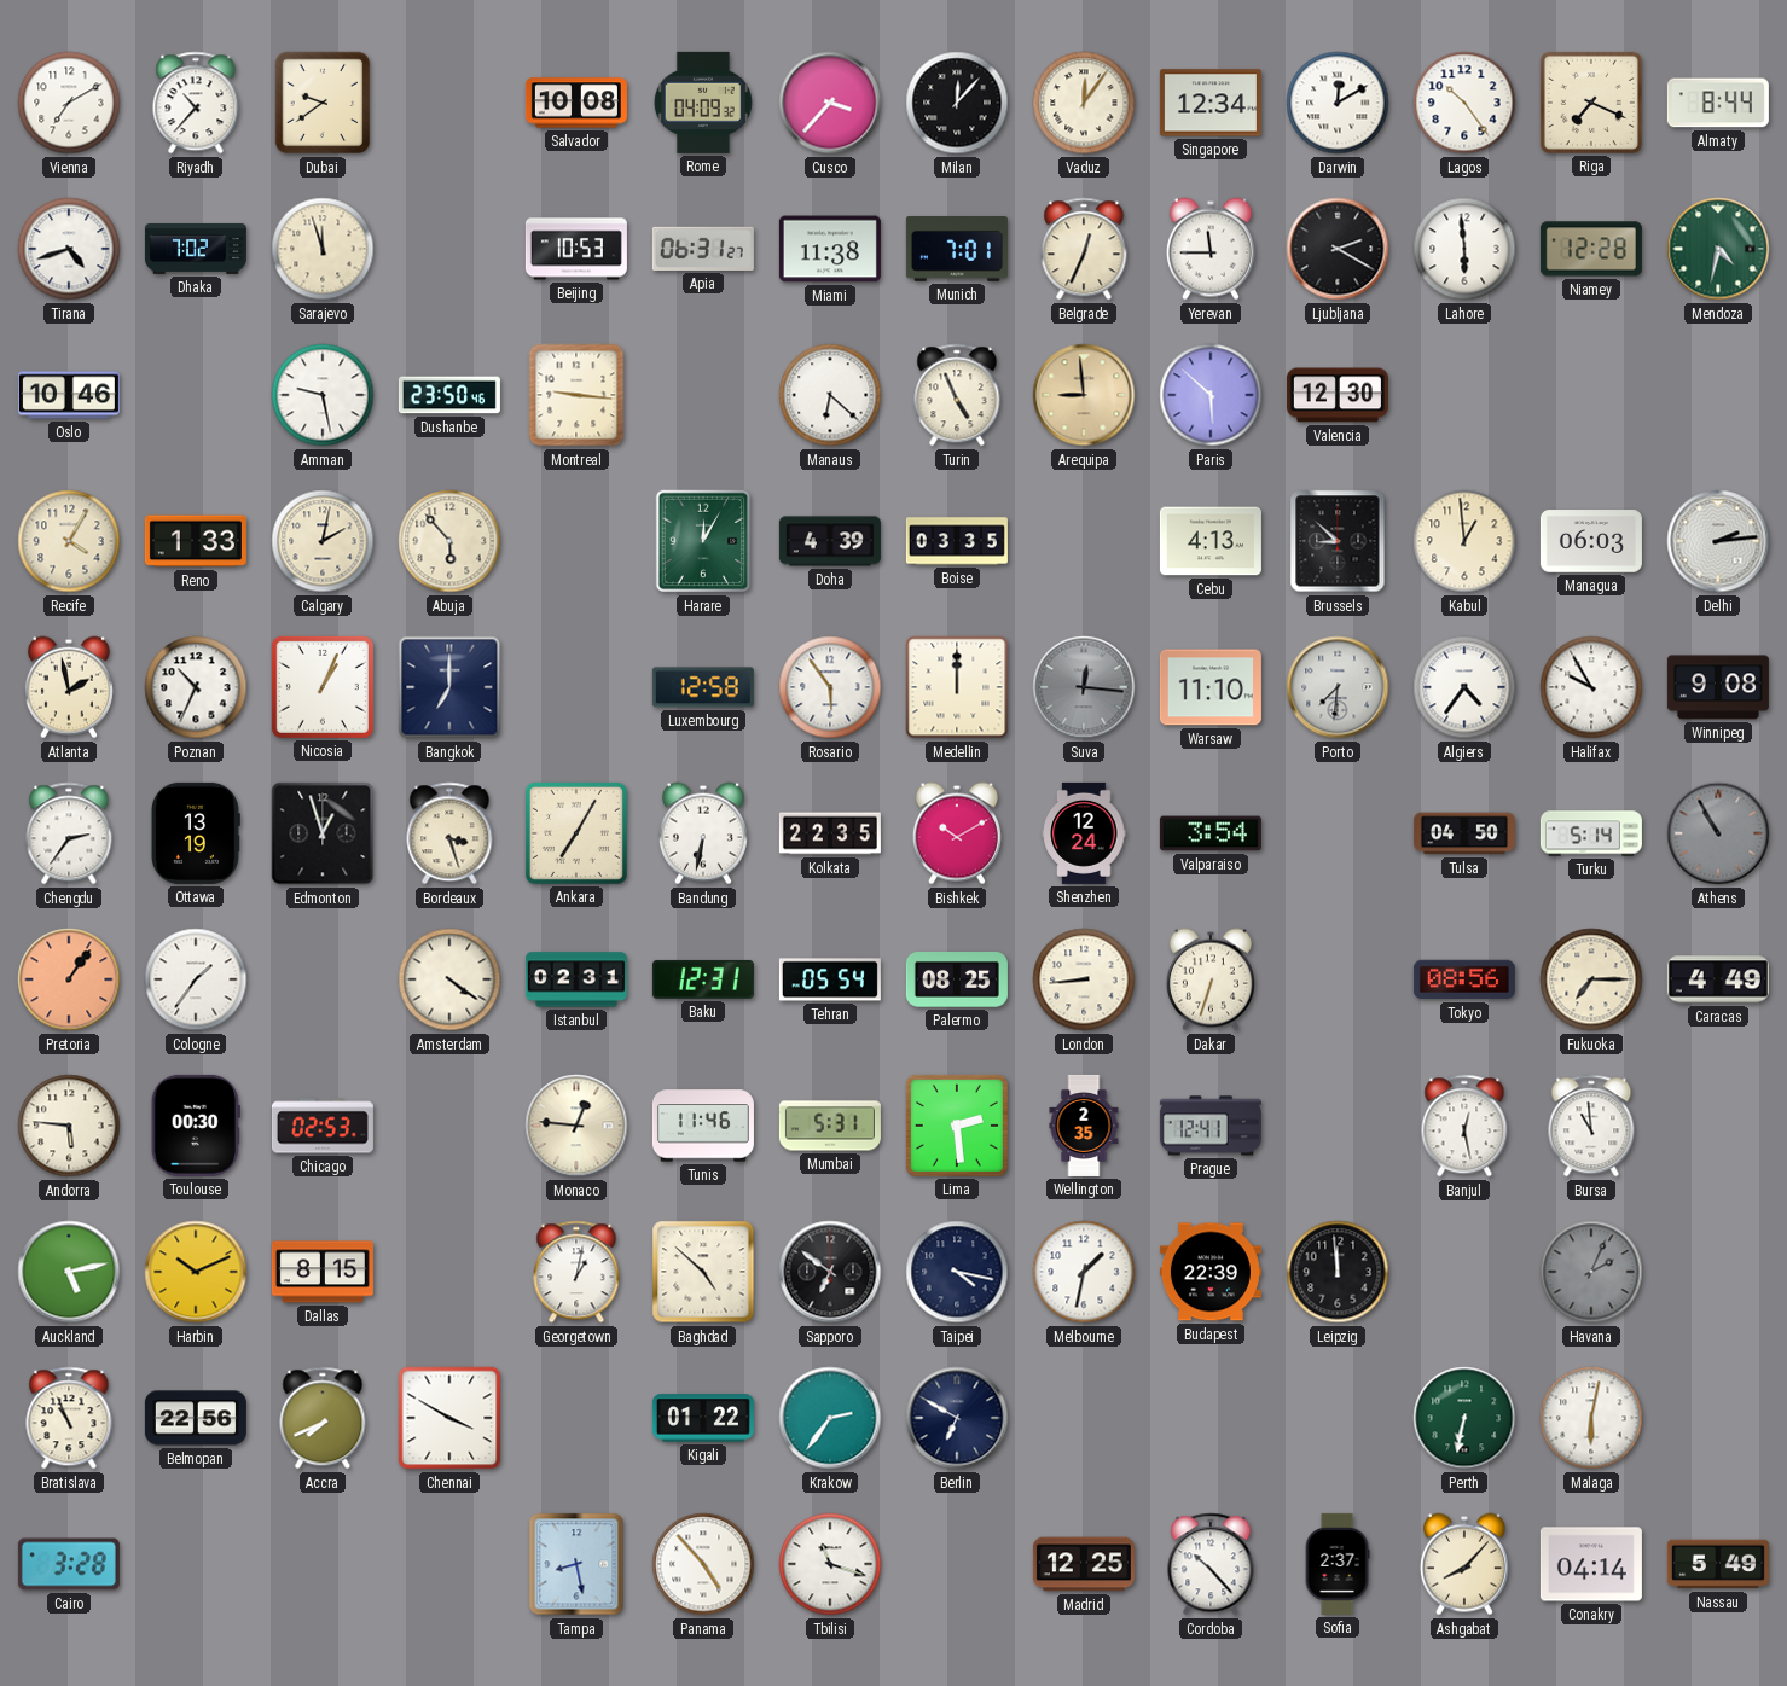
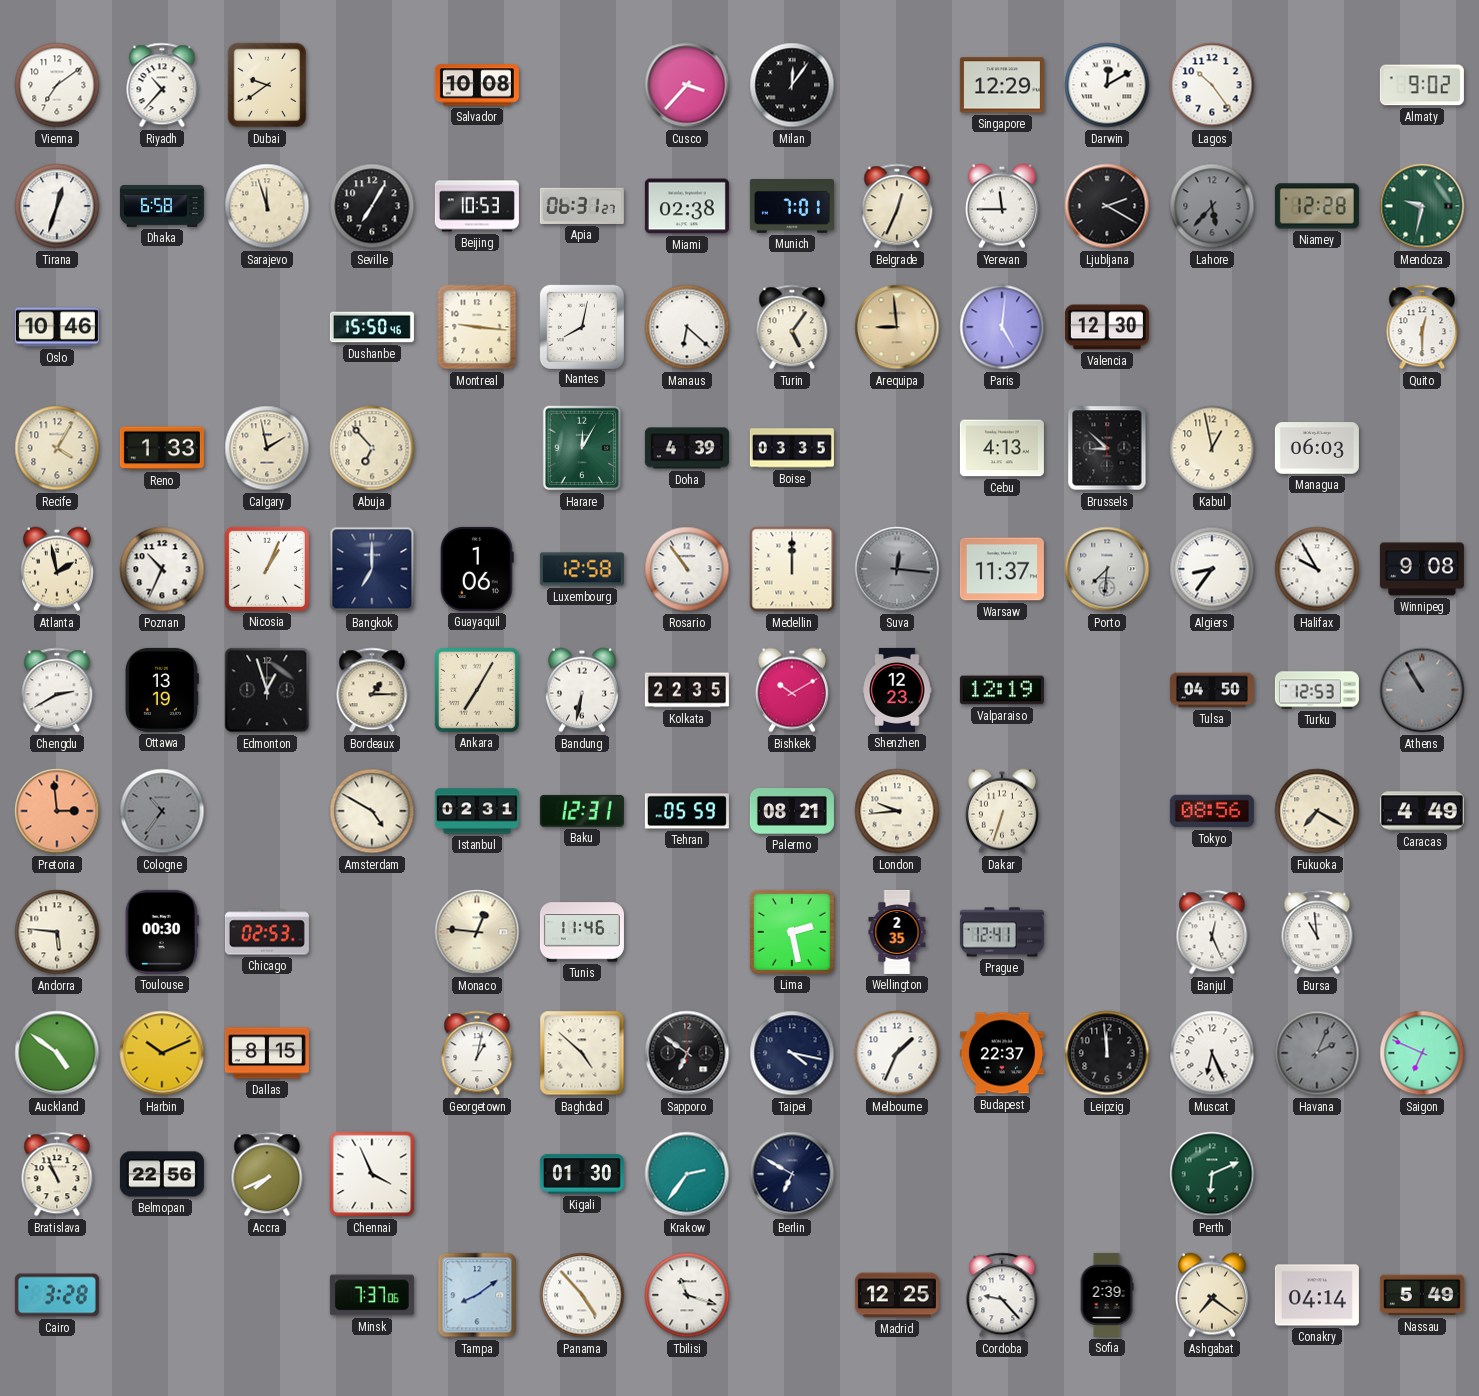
Vienna: 7:10 -> 7:09 (57, 85)
Rome: 04:09 -> none (703, 103)
Milan: 12:07 -> 12:06 (792, 85)
Vaduz: 12:06 -> none (1084, 103)
Singapore: 12:34 -> 12:29 (1002, 85)
Riga: 7:19 -> none (1591, 103)
Almaty: 8:44 -> 9:02 (1422, 85)
Tirana: 4:42 -> 12:33 (57, 206)
Dhaka: 7:02 -> 6:58 (162, 206)
Seville: none -> 7:05 (372, 206)
Miami: 11:38 -> 02:38 (687, 206)
Lahore: 5:59 -> 5:37 (1212, 206)
Lahore dial: white -> grey (1212, 206)
Mendoza: 4:32 -> 9:32 (1422, 206)
Amman: 9:28 -> none (323, 395)
Dushanbe: 23:50 -> 15:50 (372, 327)
Nantes: none -> 8:02 (581, 326)
Turin: 4:56 -> 5:06 (792, 327)
Paris: 5:52 -> 5:01 (1002, 327)
Quito: none -> 12:30 (1422, 327)
Calgary: 2:02 -> 1:58 (267, 448)
Abuja: 5:53 -> 6:53 (372, 448)
Kabul: 12:59 -> 12:58 (1212, 448)
Delhi: 2:14 -> none (1718, 541)
Guayaquil: none -> 1:06 (478, 569)
Rosario: 5:54 -> 10:54 (687, 569)
Warsaw: 11:10 -> 11:37 (1002, 569)
Algiers: 4:36 -> 8:36 (1212, 569)
Chengdu: 2:36 -> 2:40 (57, 690)
Bordeaux: 3:27 -> 1:15 (372, 690)
Shenzhen: 12:24 -> 12:23 (897, 690)
Valparaiso: 3:54 -> 12:19 (1002, 690)
Turku: 5:14 -> 12:53 (1317, 690)
Pretoria: 1:06 -> 2:59 (57, 811)
Cologne: 1:36 -> 10:36 (162, 811)
Cologne dial: white -> grey (162, 811)
Amsterdam: 4:21 -> 4:50 (372, 811)
Tehran: 05:54 -> 05:59 (687, 811)
Palermo: 08:25 -> 08:21 (792, 812)
London: 8:44 -> 9:44 (897, 811)
Fukuoka: 7:15 -> 7:20 (1317, 811)
Mumbai: 5:31 -> none (830, 1126)
Lima: 2:29 -> 2:28 (792, 932)
Banjul: 12:28 -> 12:26 (1212, 932)
Auckland: 5:13 -> 4:51 (57, 1053)
Melbourne: 1:32 -> 1:34 (897, 1053)
Budapest: 22:39 -> 22:37 (1002, 1053)
Muscat: none -> 6:26 (1212, 1053)
Saigon: none -> 6:49 (1422, 1053)
Chennai: 3:50 -> 3:56 (372, 1174)
Kigali: 01:22 -> 01:30 (582, 1174)
Perth: 6:32 -> 6:11 (1212, 1174)
Malaga: 6:02 -> none (1591, 1418)
Minsk: none -> 7:37 (372, 1295)
Tampa: 8:28 -> 8:09 (477, 1295)
Cordoba: 10:23 -> 9:23 (1002, 1295)
Sofia: 2:37 -> 2:39 (1107, 1295)
Ashgabat: 8:07 -> 7:21 (1212, 1295)
